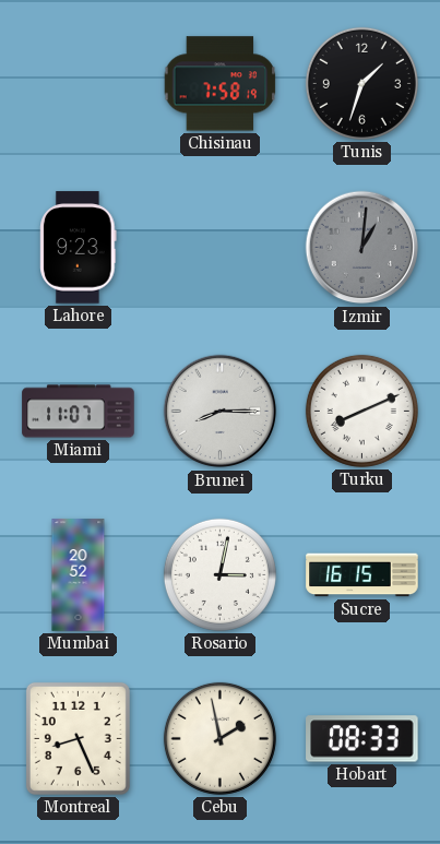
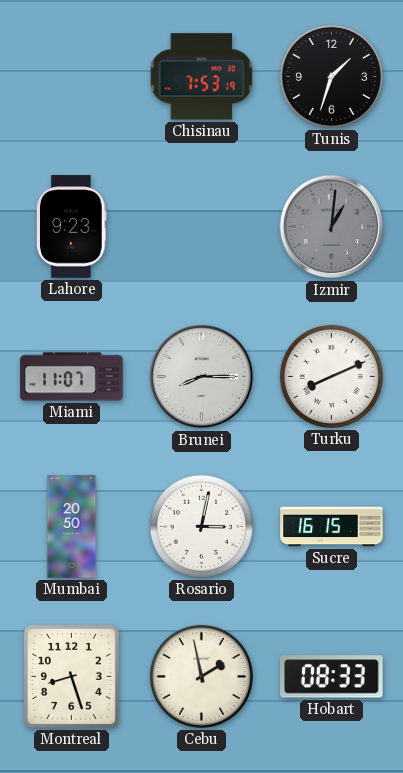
Chisinau: 7:58 -> 7:53 (202, 77)
Mumbai: 20:52 -> 20:50 (72, 527)
Montreal: 8:26 -> 8:27 (71, 676)
